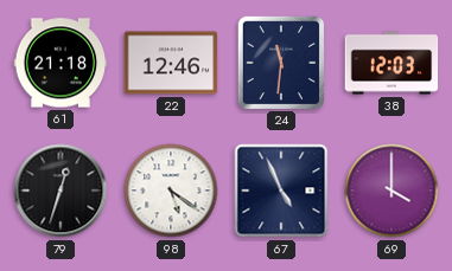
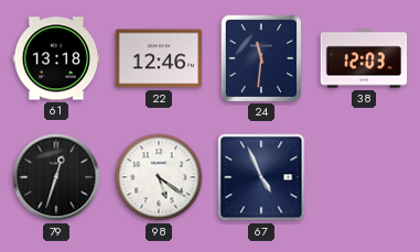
61: 21:18 -> 13:18 (56, 58)
69: 4:00 -> none (391, 191)
